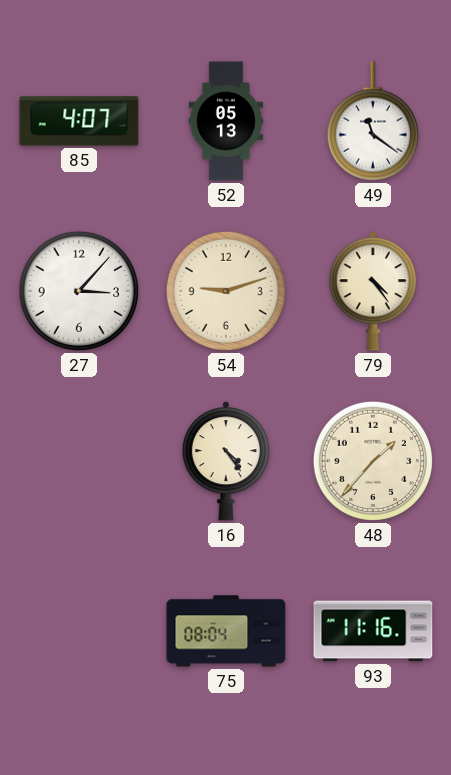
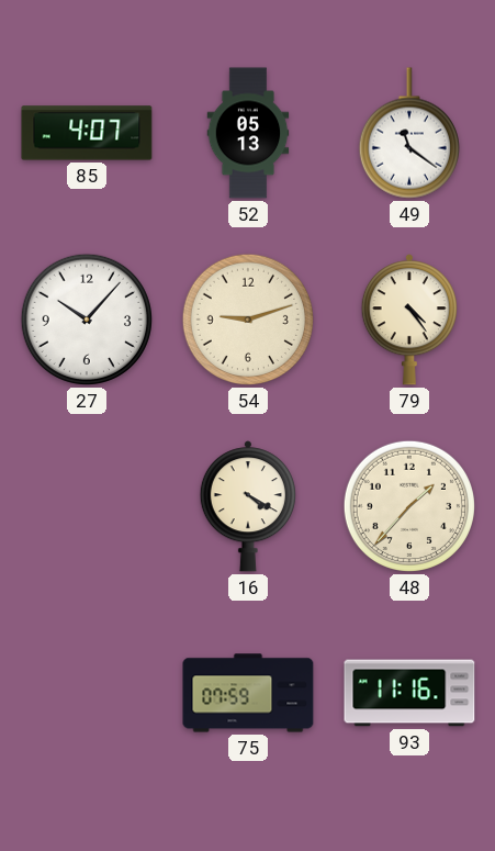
27: 3:07 -> 10:07 (87, 320)
16: 4:24 -> 4:20 (248, 506)
75: 08:04 -> 07:59 (248, 693)
